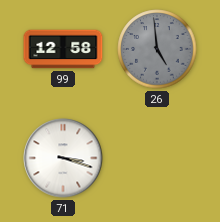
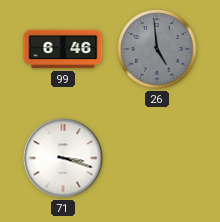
99: 12:58 -> 6:46 (63, 49)
